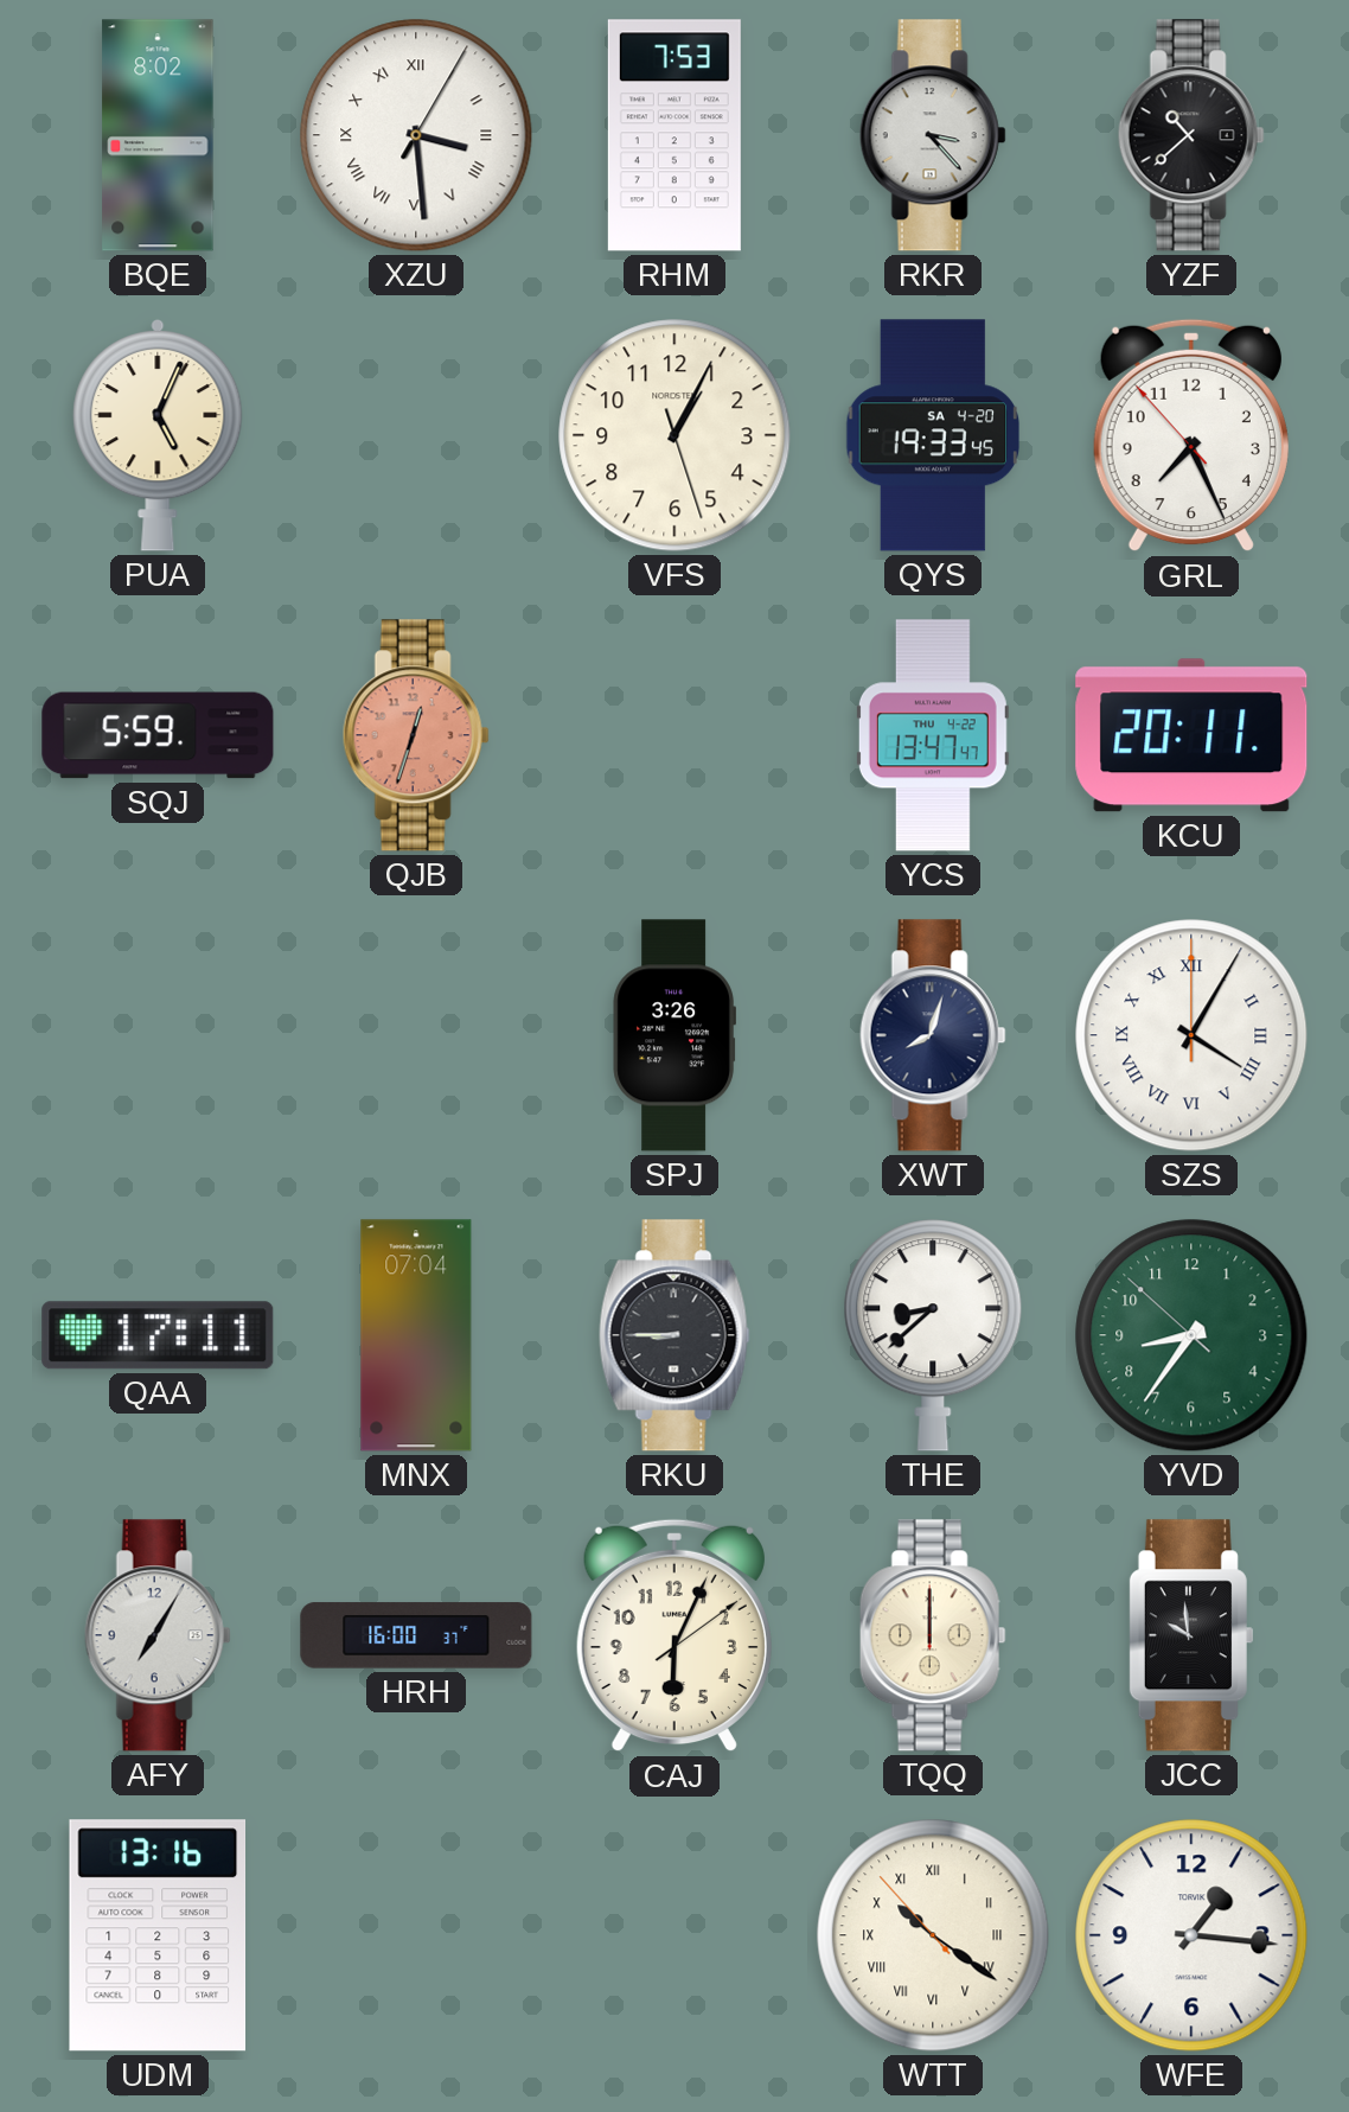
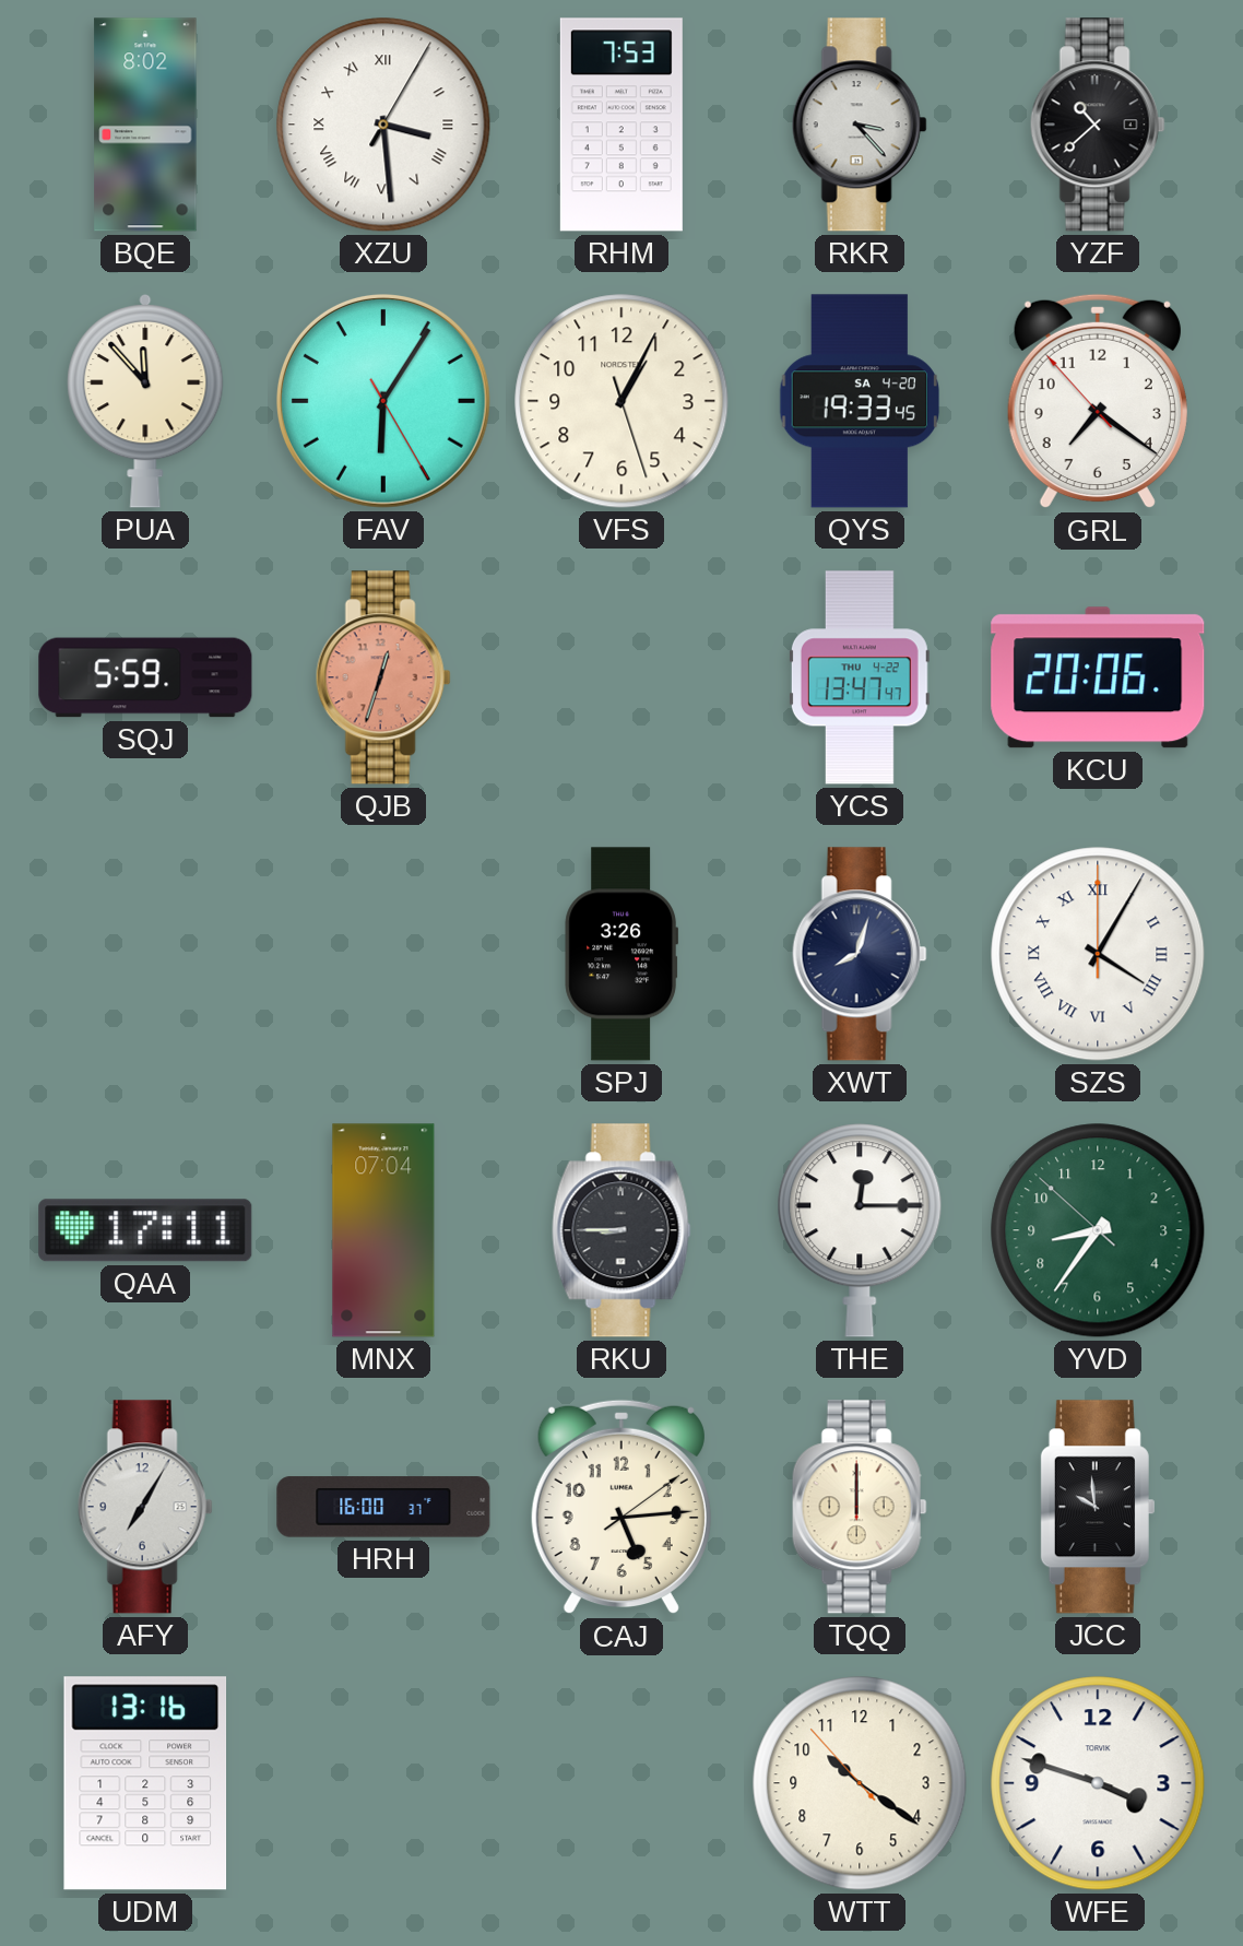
PUA: 5:04 -> 11:53 (145, 401)
FAV: none -> 6:05 (383, 401)
GRL: 7:25 -> 7:20 (1098, 401)
KCU: 20:11 -> 20:06 (1098, 677)
THE: 8:38 -> 12:15 (860, 1230)
CAJ: 6:04 -> 5:14 (621, 1507)
WTT numerals: Roman -> Arabic (860, 1783)
WFE: 1:16 -> 3:48 (1098, 1783)
